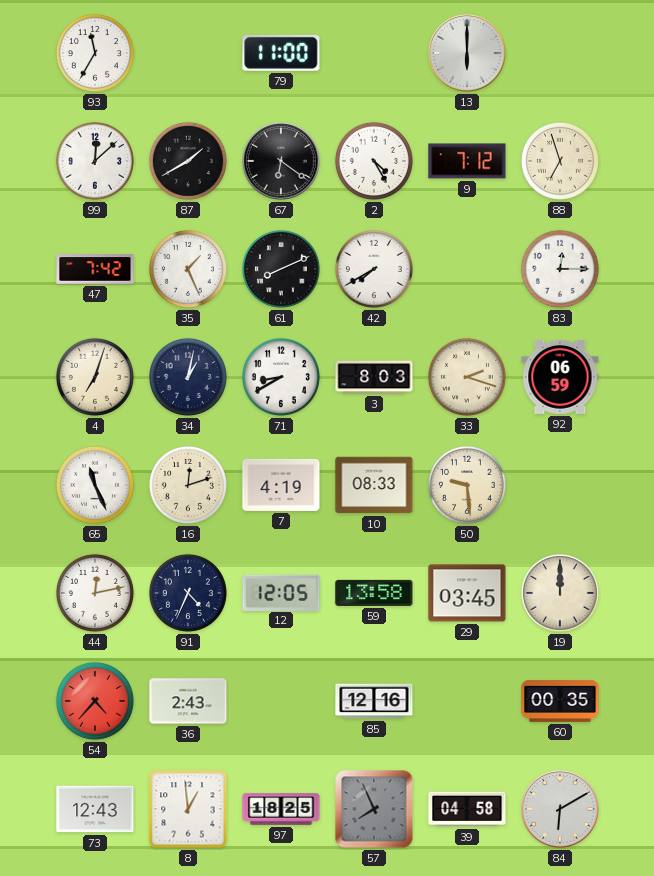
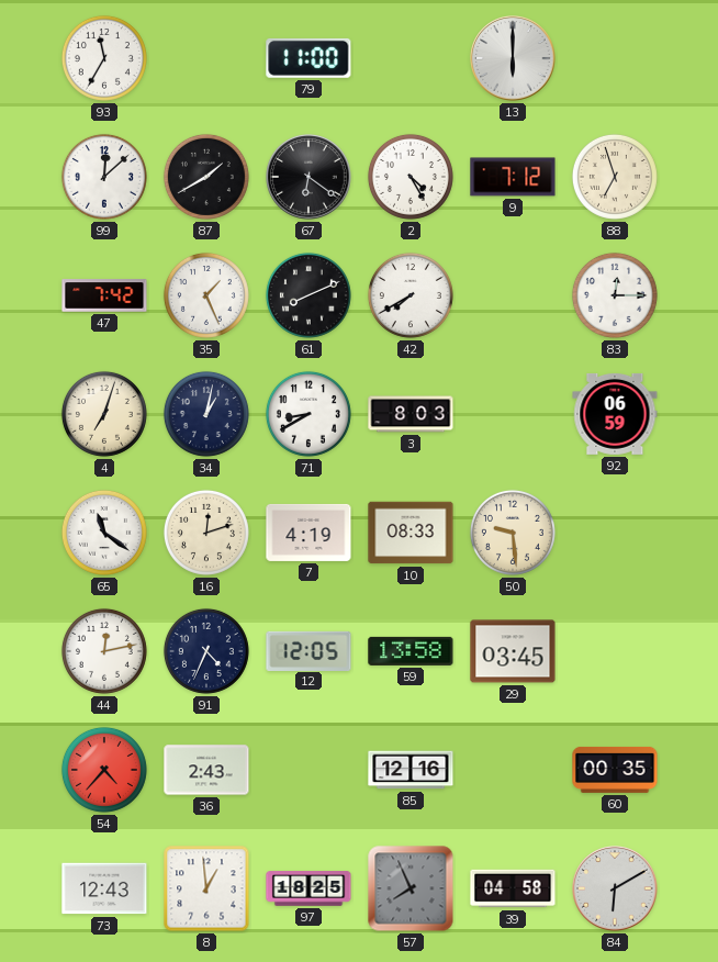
33: 2:18 -> none (467, 377)
65: 11:26 -> 11:21 (104, 533)
19: 12:00 -> none (560, 593)
